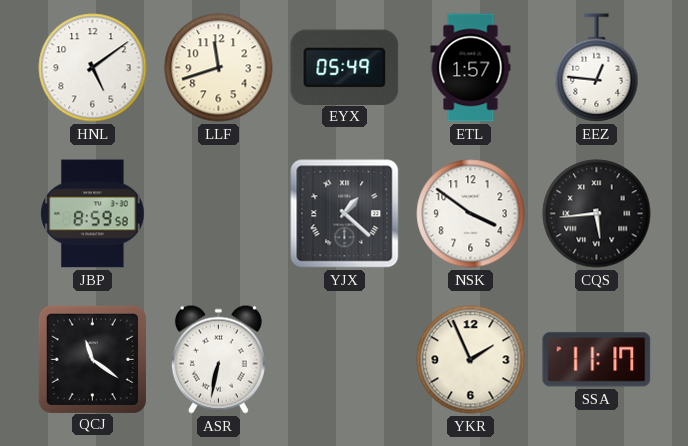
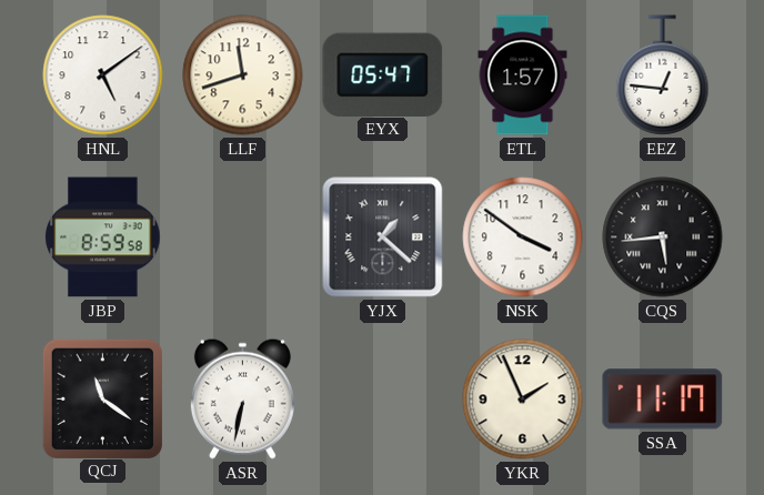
EYX: 05:49 -> 05:47 (383, 74)
